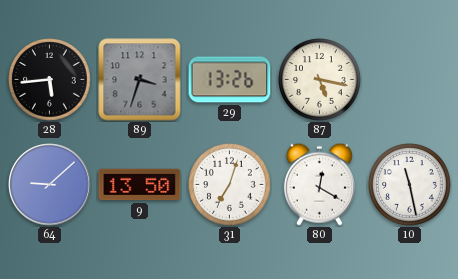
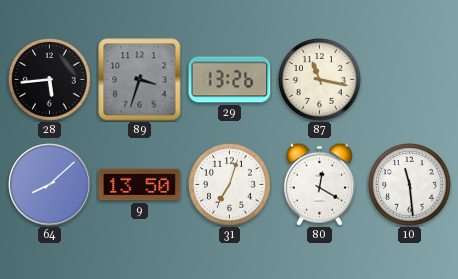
87: 5:17 -> 11:17 (320, 80)
64: 9:08 -> 8:08 (50, 185)
10: 11:28 -> 11:29 (410, 185)
